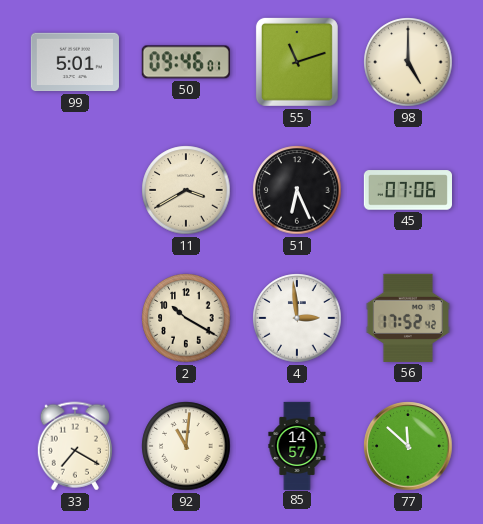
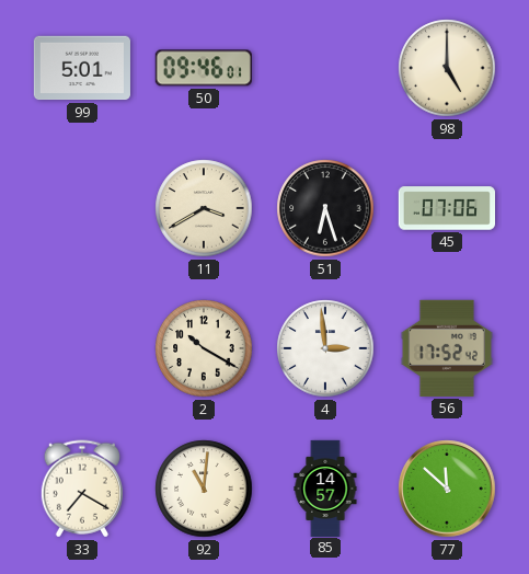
55: 11:12 -> none (297, 62)
51: 6:26 -> 6:27 (325, 208)
